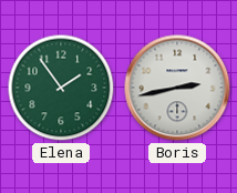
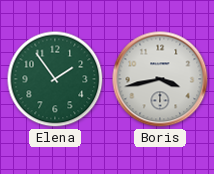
Boris: 2:43 -> 3:43 (160, 79)
